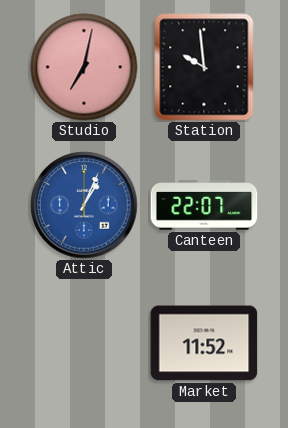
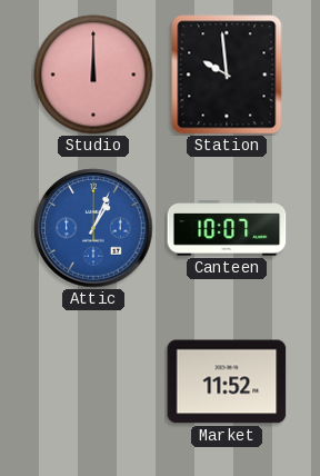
Studio: 7:02 -> 12:00 (93, 75)
Canteen: 22:07 -> 10:07 (227, 228)
